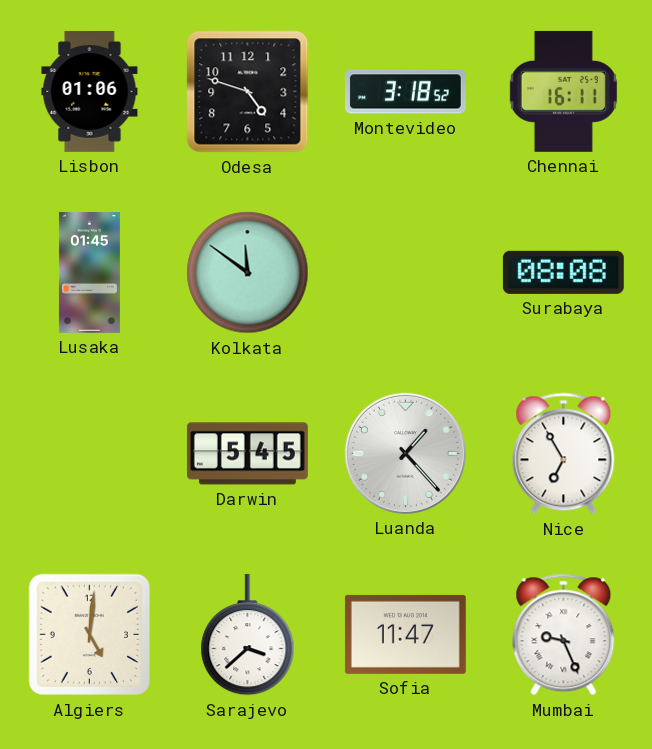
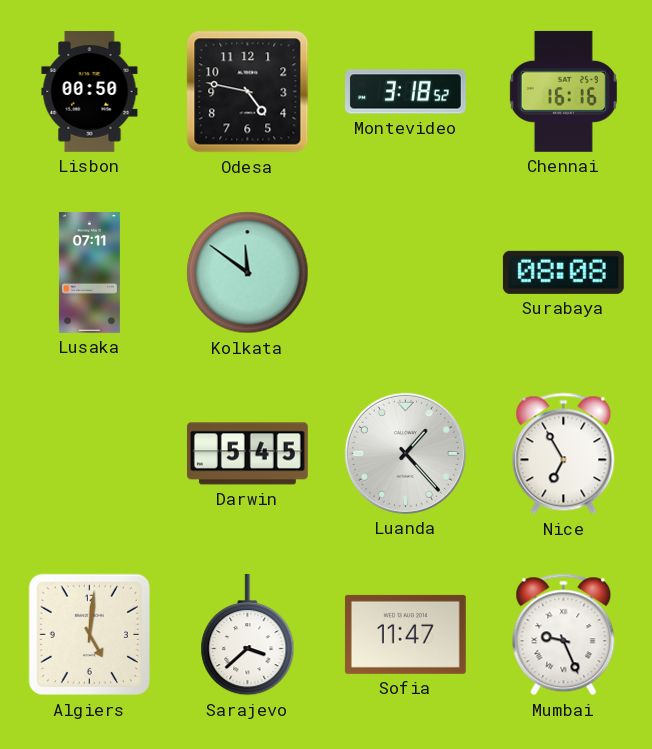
Lisbon: 01:06 -> 00:50 (90, 91)
Odesa: 4:48 -> 4:47 (248, 92)
Chennai: 16:11 -> 16:16 (563, 91)
Lusaka: 01:45 -> 07:11 (89, 273)
